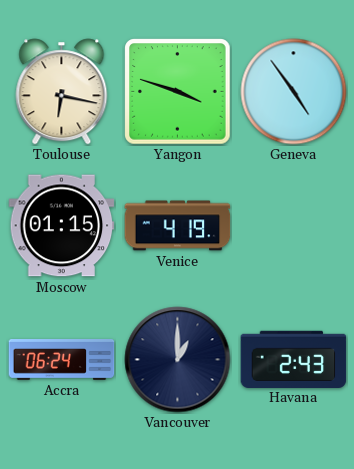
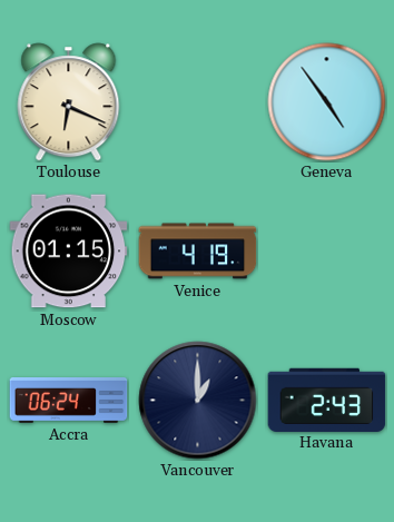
Toulouse: 6:17 -> 6:19 (69, 102)
Yangon: 3:48 -> none (178, 92)
